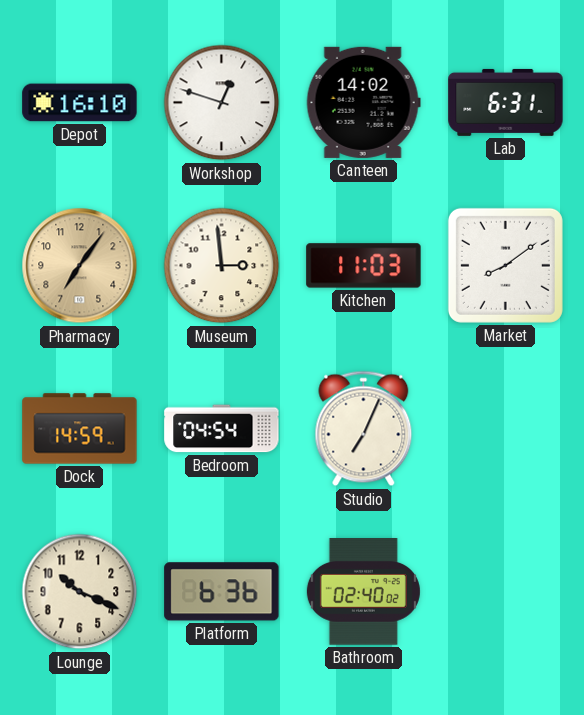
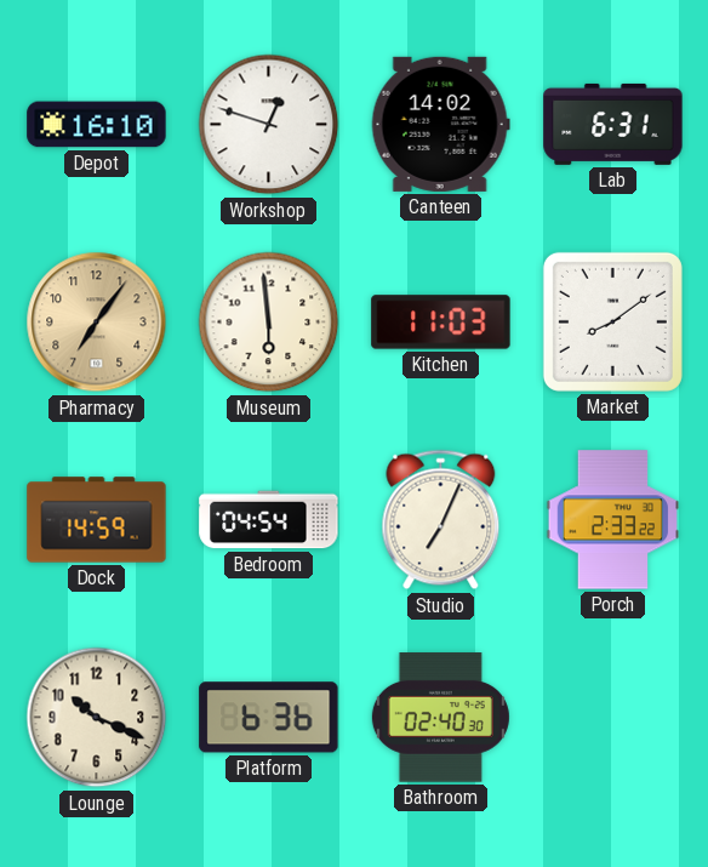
Museum: 2:59 -> 5:59 (269, 323)
Porch: none -> 2:33 (613, 520)
Bathroom: 02:40:02 -> 02:40:30 (440, 718)
